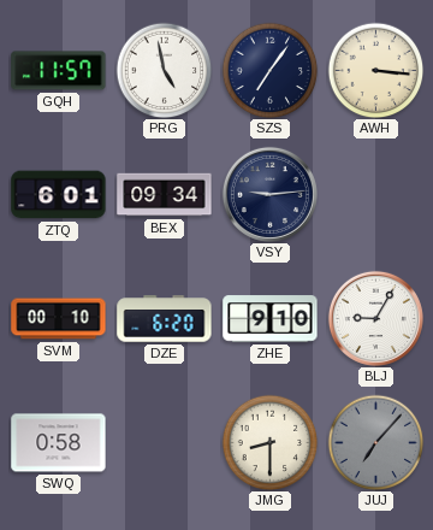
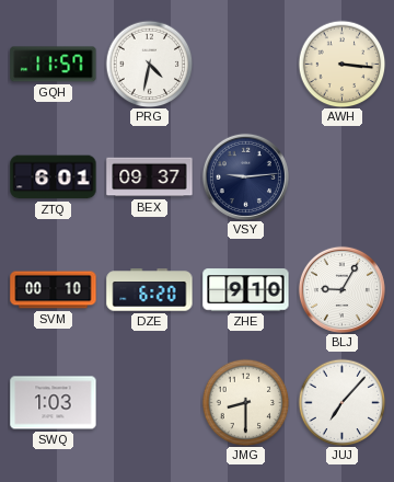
PRG: 4:58 -> 4:32 (149, 64)
SZS: 7:06 -> none (269, 70)
BEX: 09:34 -> 09:37 (150, 177)
SWQ: 0:58 -> 1:03 (54, 403)
JUJ dial: grey -> white (341, 402)
